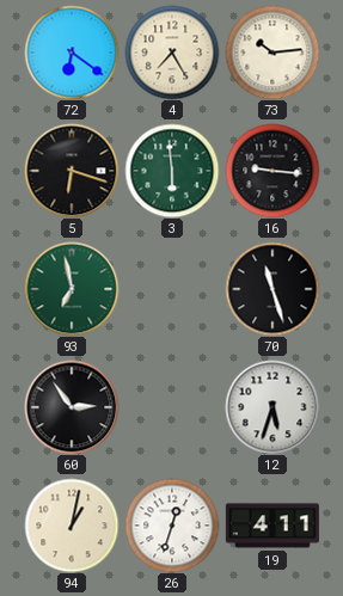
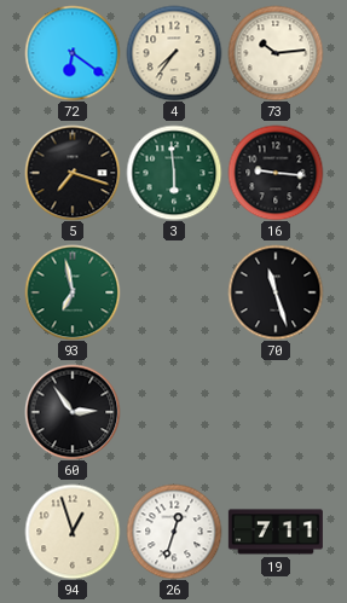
4: 7:25 -> 7:36 (174, 53)
5: 6:18 -> 7:18 (73, 173)
12: 5:33 -> none (272, 407)
94: 1:02 -> 12:57 (73, 532)
19: 4:11 -> 7:11 (276, 532)
